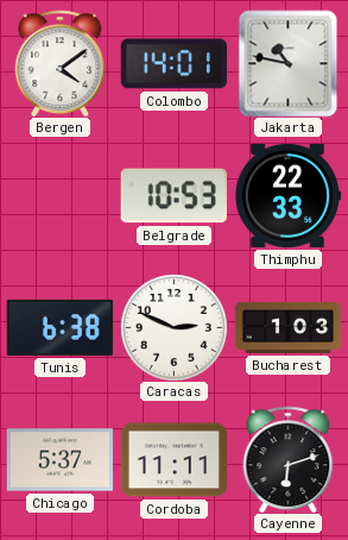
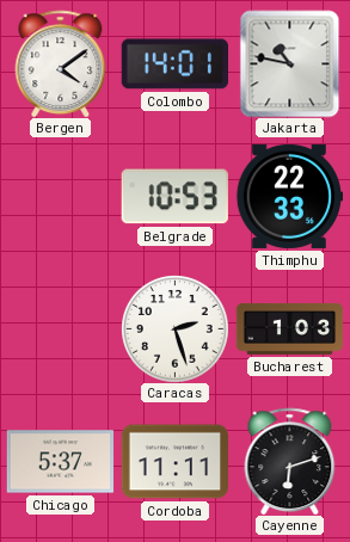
Tunis: 6:38 -> none (59, 327)
Caracas: 2:49 -> 2:27 (176, 329)
